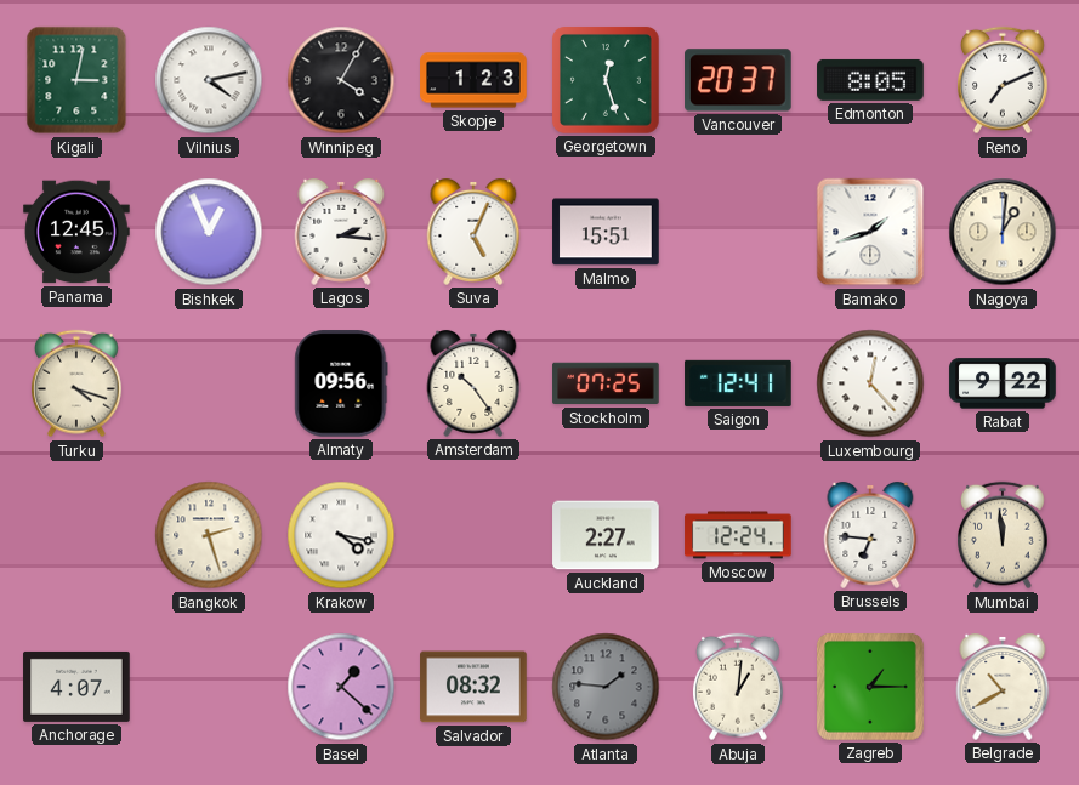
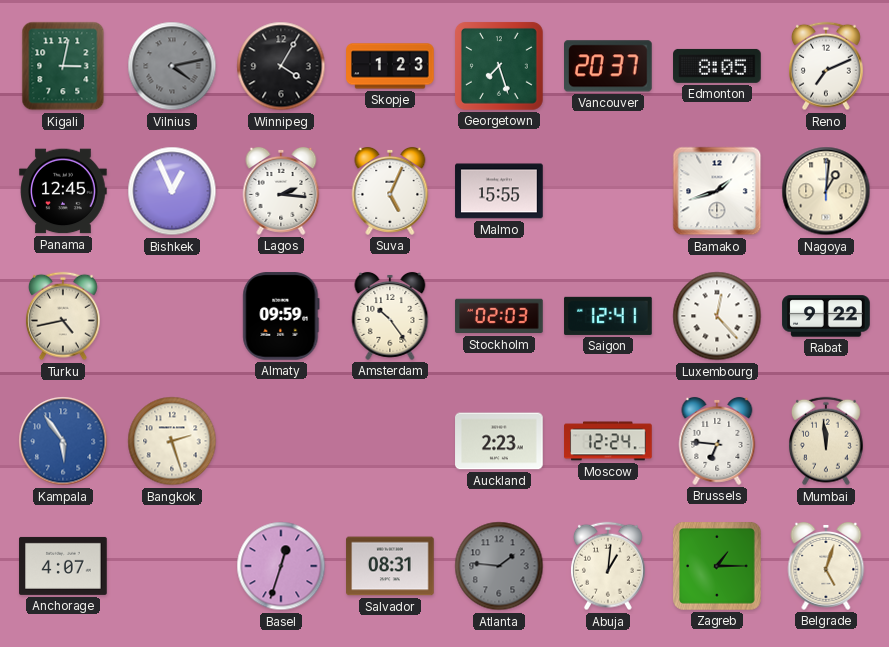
Vilnius dial: white -> grey (172, 66)
Georgetown: 12:27 -> 7:27 (499, 66)
Malmo: 15:51 -> 15:55 (499, 191)
Turku: 4:18 -> 4:43 (63, 316)
Almaty: 09:56 -> 09:59 (281, 316)
Stockholm: 07:25 -> 02:03 (499, 316)
Kampala: none -> 5:54 (63, 441)
Krakow: 4:17 -> none (341, 535)
Auckland: 2:27 -> 2:23 (499, 441)
Basel: 1:22 -> 12:33 (281, 566)
Salvador: 08:32 -> 08:31 (390, 566)
Belgrade: 10:40 -> 5:03 (826, 566)
